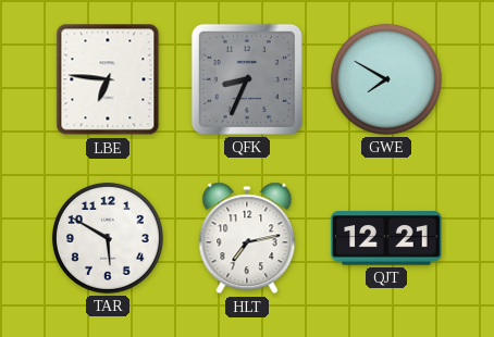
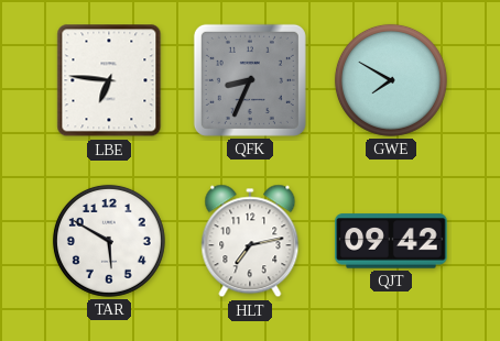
QJT: 12:21 -> 09:42 (391, 241)
